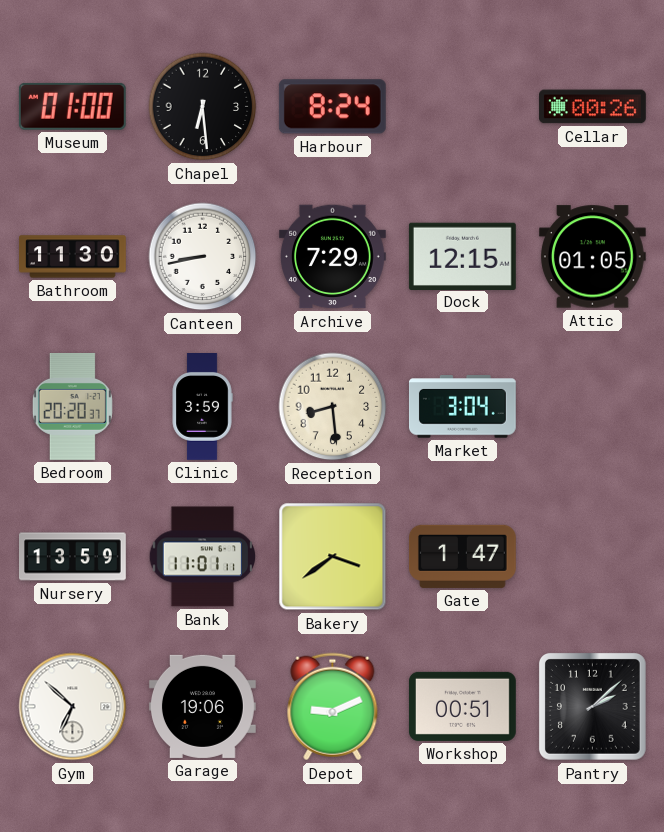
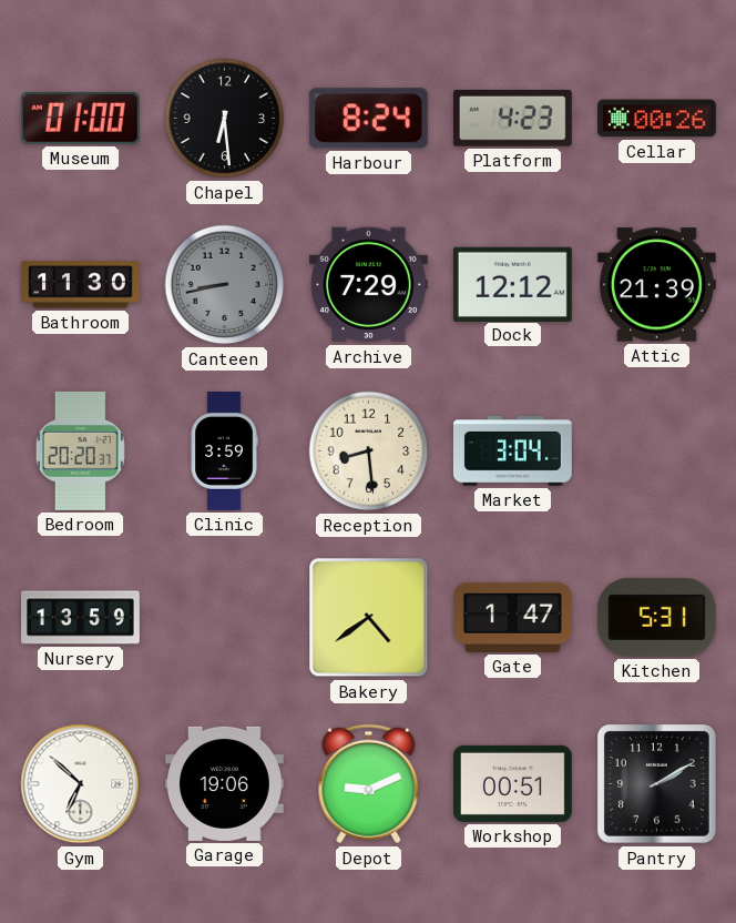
Platform: none -> 4:23 (512, 118)
Canteen dial: white -> grey (225, 285)
Dock: 12:15 -> 12:12 (512, 284)
Attic: 01:05 -> 21:39 (656, 285)
Bank: 11:01 -> none (202, 557)
Bakery: 3:39 -> 4:39 (369, 618)
Kitchen: none -> 5:31 (656, 617)
Pantry: 2:08 -> 2:10 (656, 783)
